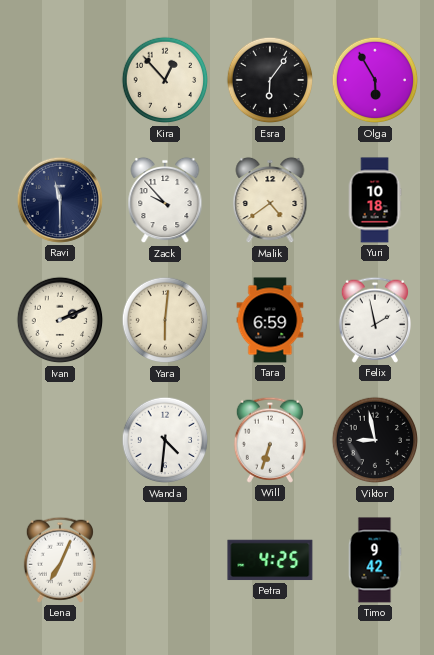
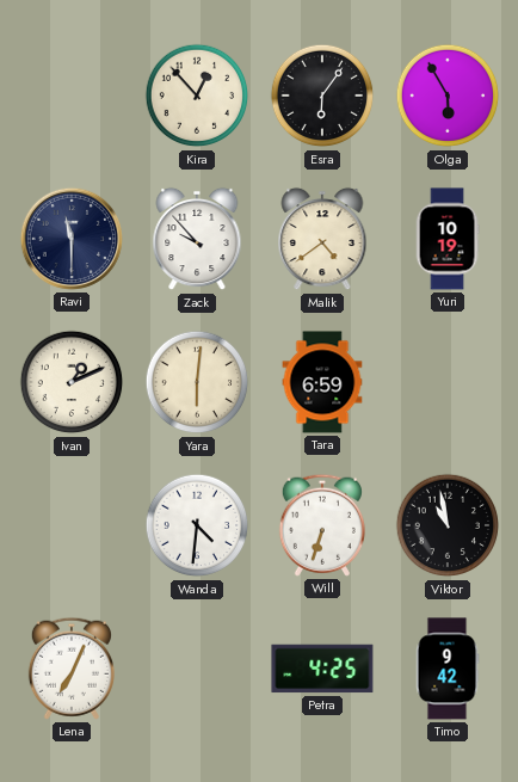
Yuri: 10:18 -> 10:19 (448, 239)
Ivan: 2:11 -> 1:11 (72, 382)
Felix: 1:58 -> none (375, 320)
Viktor: 8:58 -> 10:58 (448, 525)
